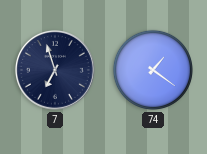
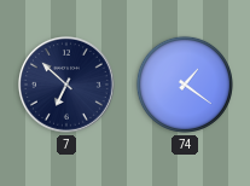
7: 6:57 -> 6:52 (66, 85)
